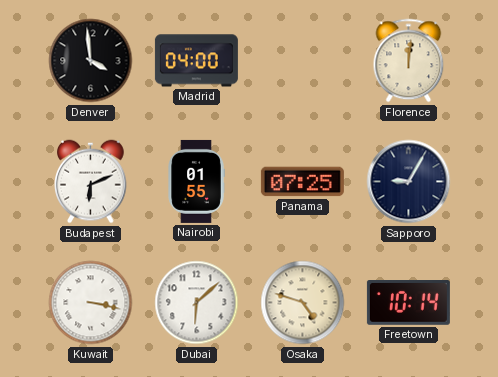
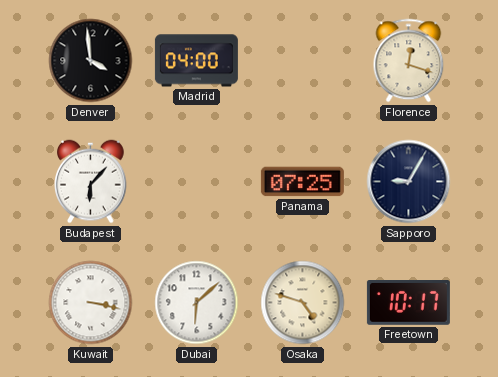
Florence: 12:01 -> 12:18 (409, 61)
Budapest: 6:11 -> 6:07 (91, 182)
Nairobi: 01:55 -> none (196, 181)
Freetown: 10:14 -> 10:17 (408, 303)
